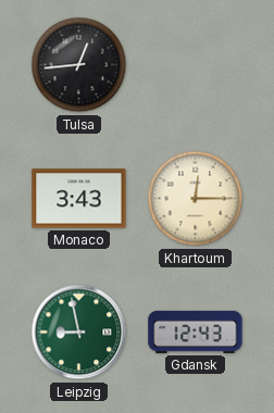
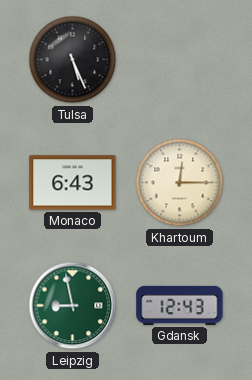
Tulsa: 12:44 -> 5:26 (73, 60)
Monaco: 3:43 -> 6:43 (73, 183)
